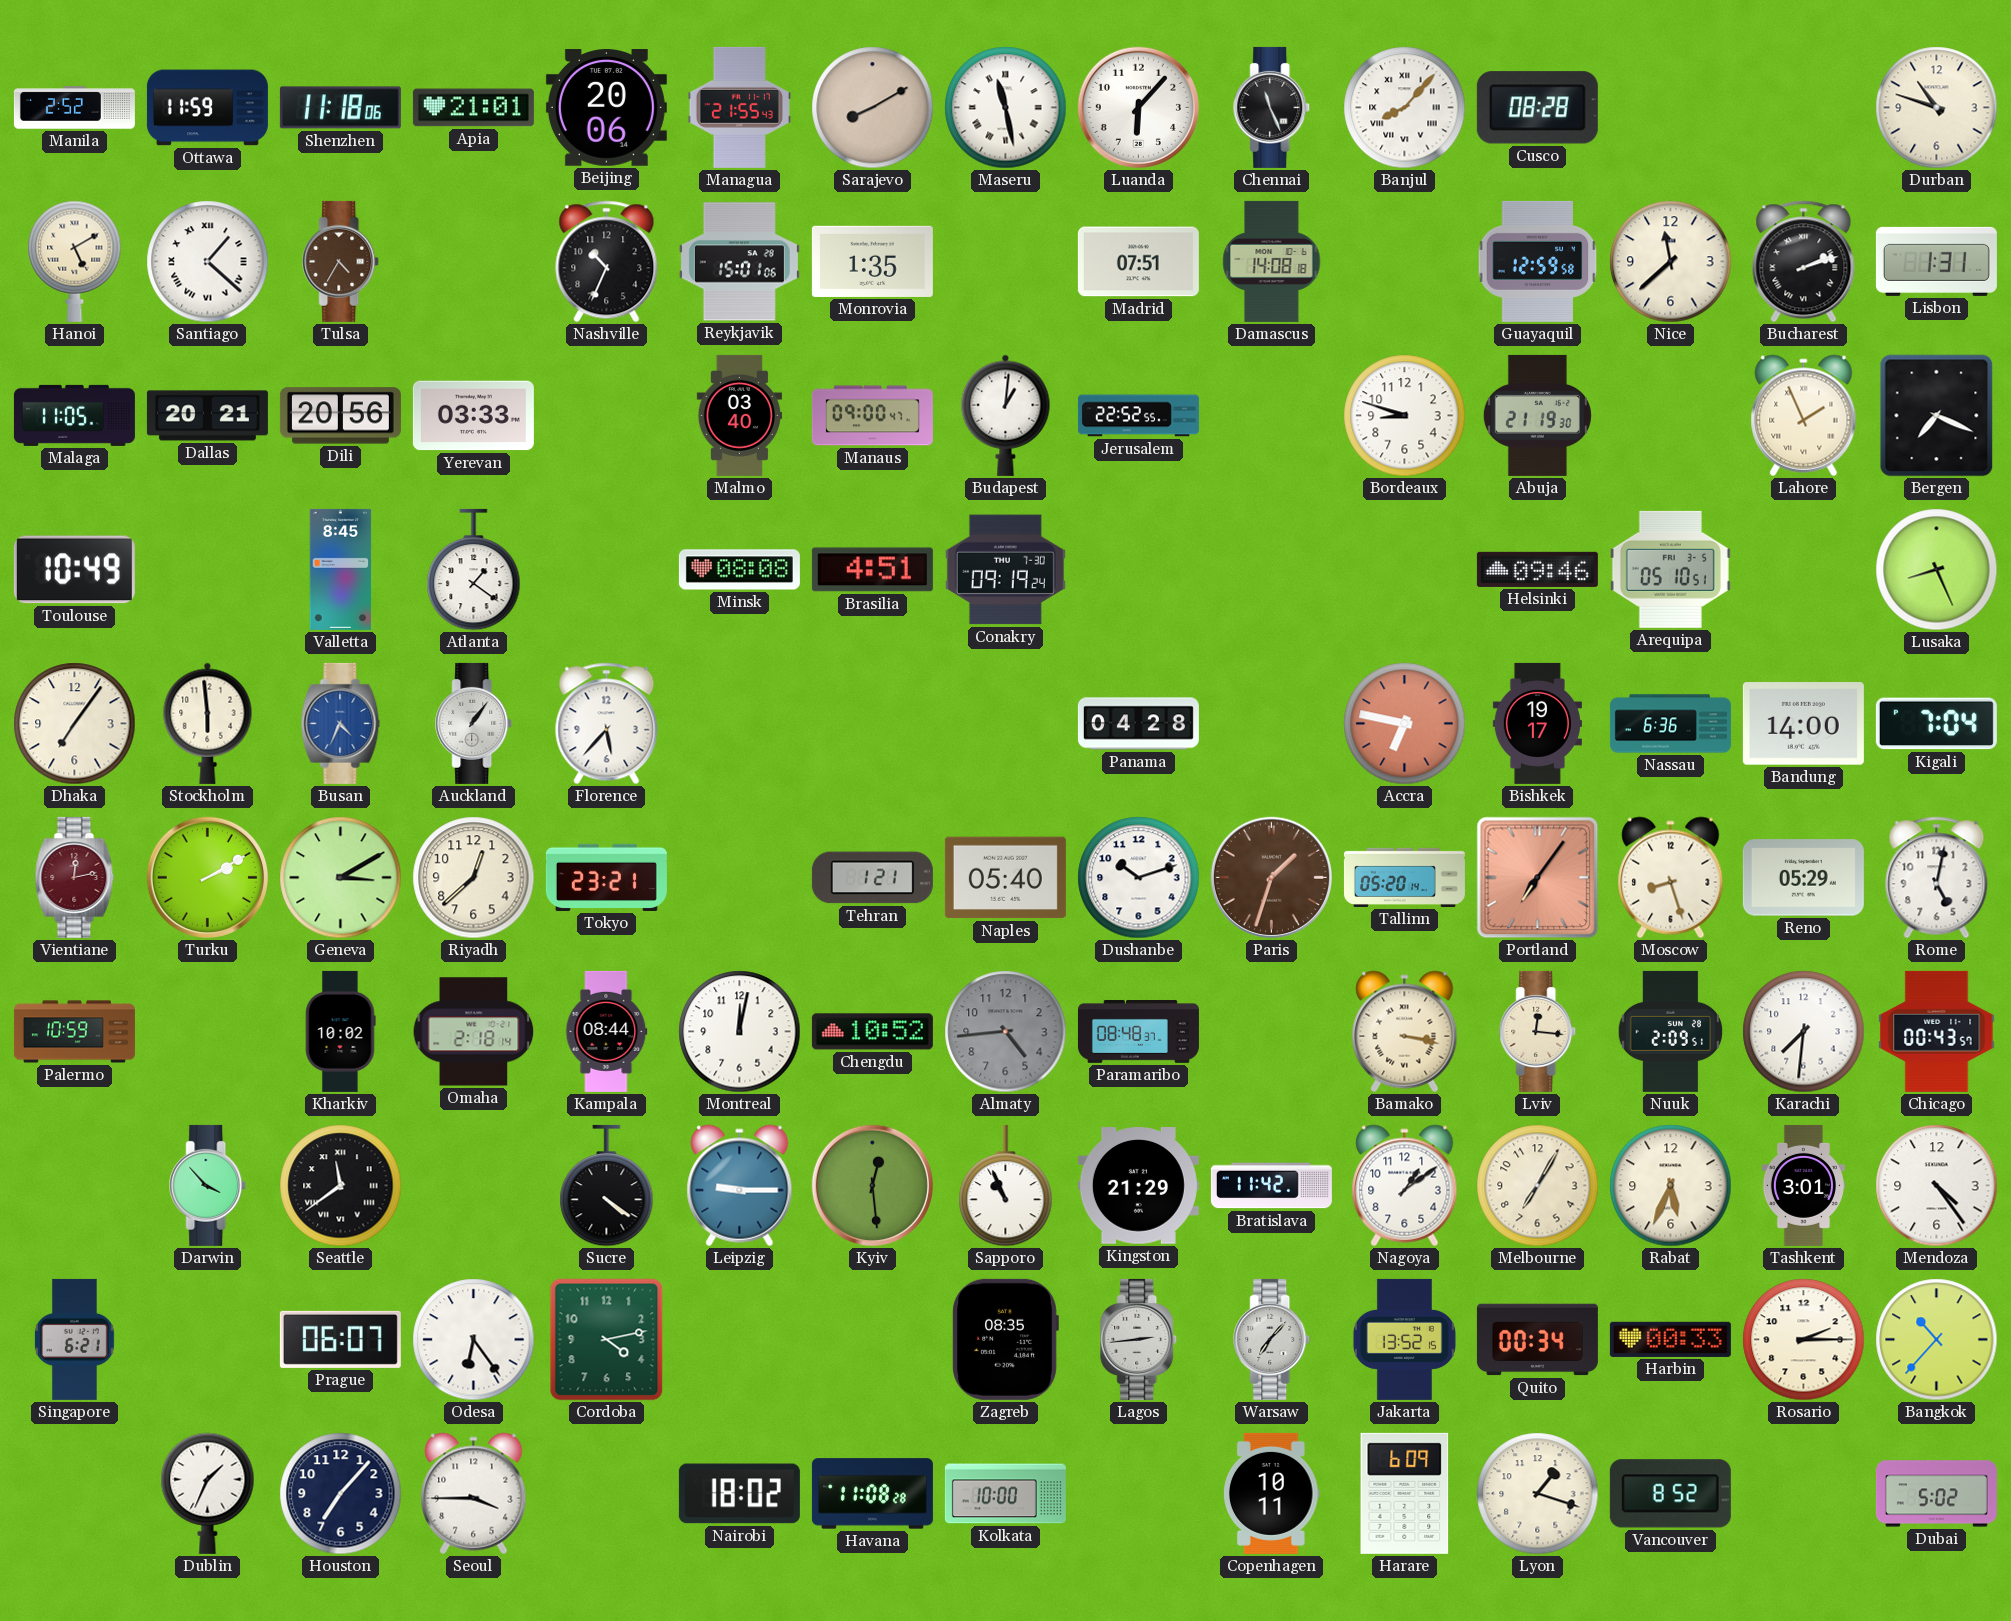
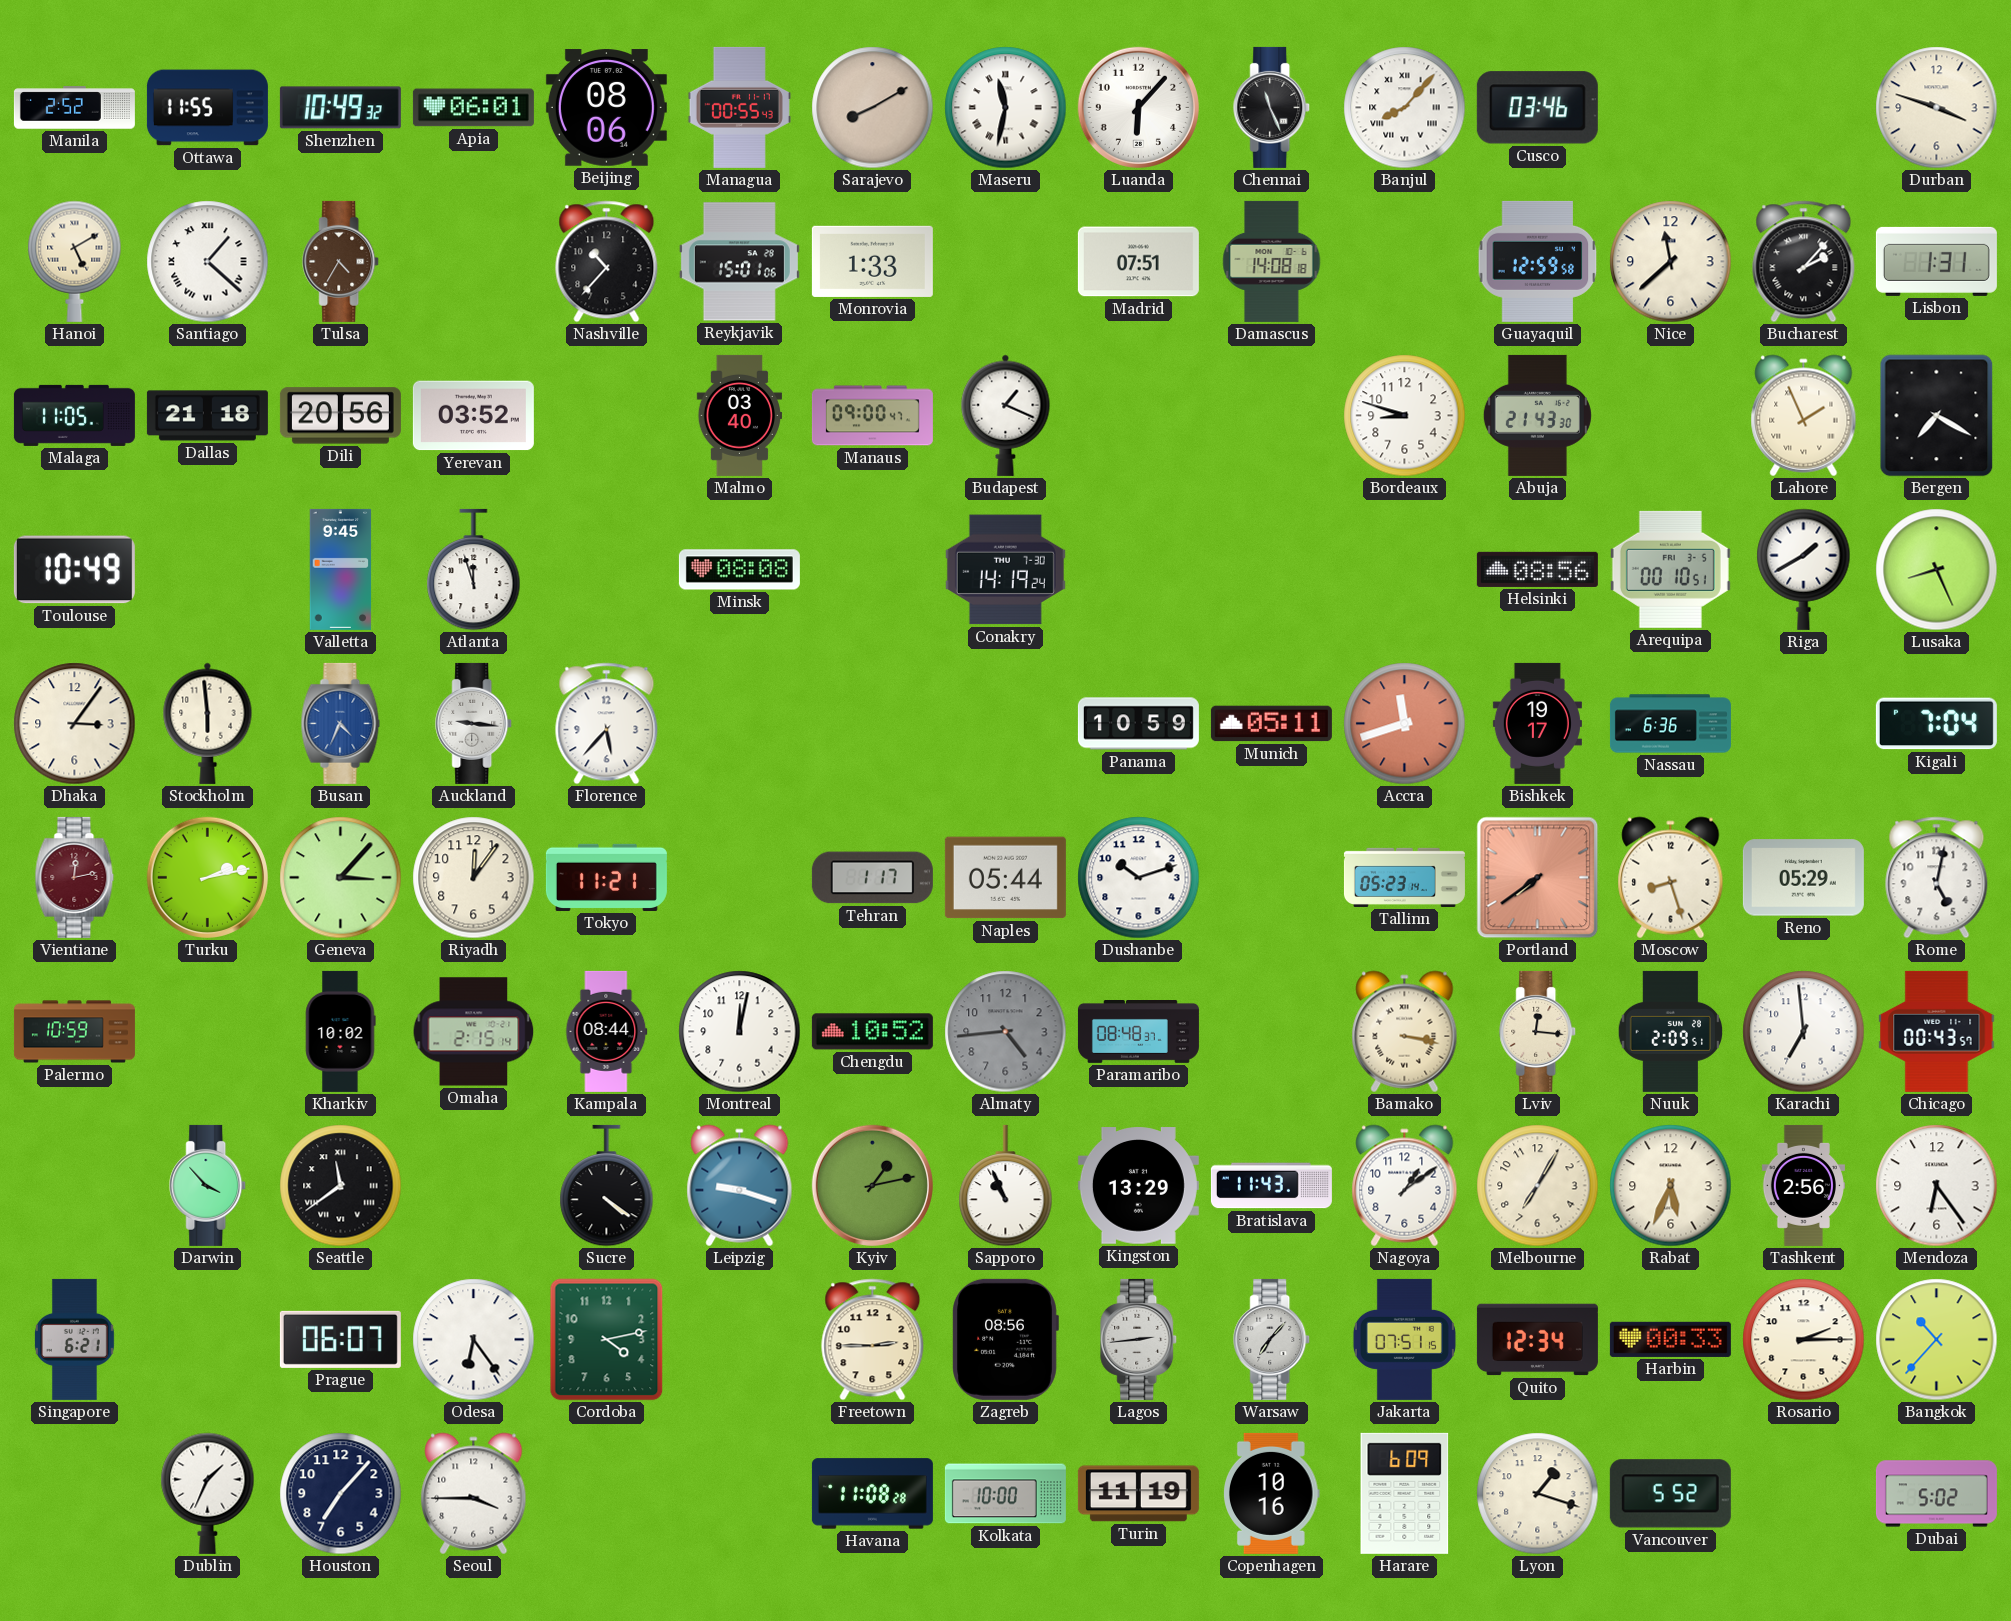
Ottawa: 11:59 -> 11:55 (207, 108)
Shenzhen: 11:18 -> 10:49 (340, 108)
Apia: 21:01 -> 06:01 (473, 108)
Beijing: 20:06 -> 08:06 (606, 108)
Managua: 21:55 -> 00:55 (739, 107)
Maseru: 11:28 -> 11:32 (1006, 108)
Cusco: 08:28 -> 03:46 (1537, 108)
Durban: 10:48 -> 3:48 (1937, 108)
Nashville: 10:34 -> 10:37 (607, 262)
Monrovia: 1:35 -> 1:33 (872, 261)
Bucharest: 2:12 -> 2:07 (1804, 262)
Dallas: 20:21 -> 21:18 (207, 416)
Yerevan: 03:33 -> 03:52 (473, 416)
Budapest: 1:01 -> 1:19 (1006, 415)
Jerusalem: 22:52 -> none (1138, 416)
Abuja: 21:19 -> 21:43 (1537, 415)
Bergen: 7:19 -> 7:20 (1937, 416)
Valletta: 8:45 -> 9:45 (341, 569)
Atlanta: 1:21 -> 11:57 (474, 570)
Brasilia: 4:51 -> none (872, 570)
Conakry: 09:19 -> 14:19 (1005, 570)
Helsinki: 09:46 -> 08:56 (1537, 569)
Arequipa: 05:10 -> 00:10 (1670, 569)
Riga: none -> 1:40 (1804, 569)
Dhaka: 7:06 -> 3:06 (75, 724)
Auckland: 1:06 -> 9:16 (474, 723)
Panama: 04:28 -> 10:59 (1138, 724)
Munich: none -> 05:11 (1271, 724)
Accra: 6:47 -> 11:42 (1405, 724)
Bandung: 14:00 -> none (1803, 724)
Turku: 2:10 -> 2:13 (207, 877)
Geneva: 3:10 -> 3:07 (341, 878)
Riyadh: 12:38 -> 12:06 (474, 878)
Tokyo: 23:21 -> 11:21 (606, 877)
Tehran: 1:21 -> 1:17 (872, 878)
Naples: 05:40 -> 05:44 (1005, 878)
Paris: 1:33 -> none (1271, 877)
Tallinn: 05:20 -> 05:23 (1404, 877)
Portland: 7:06 -> 7:39 (1538, 878)
Omaha: 2:18 -> 2:15 (474, 1032)
Karachi: 7:31 -> 6:59 (1804, 1032)
Leipzig: 9:15 -> 9:18 (740, 1186)
Kyiv: 12:29 -> 1:13 (872, 1185)
Kingston: 21:29 -> 13:29 (1138, 1186)
Bratislava: 11:42 -> 11:43 (1271, 1186)
Tashkent: 3:01 -> 2:56 (1803, 1185)
Mendoza: 4:24 -> 6:24 (1937, 1186)
Freetown: none -> 2:45 (873, 1340)
Zagreb: 08:35 -> 08:56 (1005, 1339)
Jakarta: 13:52 -> 07:51 (1404, 1339)
Quito: 00:34 -> 12:34 (1537, 1340)
Nairobi: 18:02 -> none (739, 1494)
Turin: none -> 11:19 (1138, 1494)
Copenhagen: 10:11 -> 10:16 (1272, 1493)
Vancouver: 8:52 -> 5:52 (1670, 1494)
